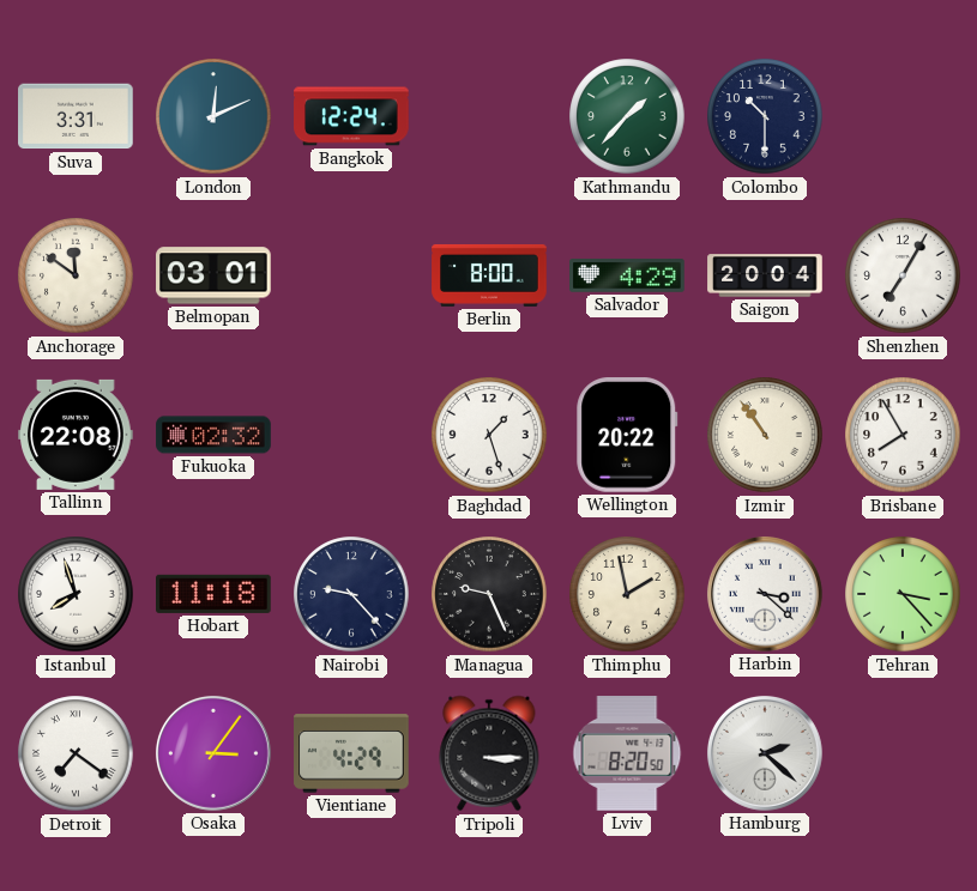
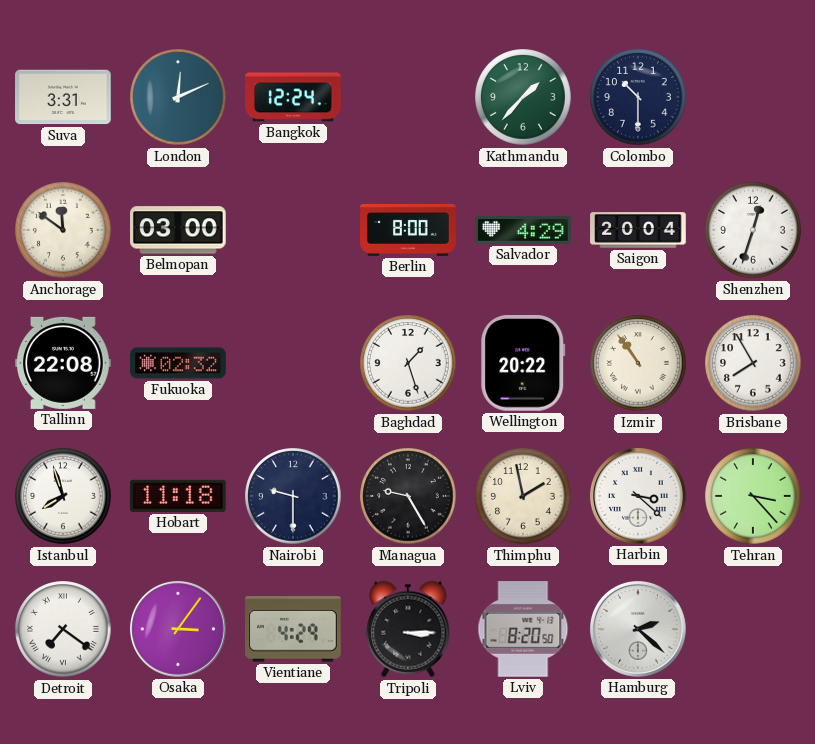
Belmopan: 03:01 -> 03:00 (178, 230)
Shenzhen: 7:05 -> 12:33 (753, 230)
Nairobi: 9:23 -> 9:30 (293, 496)
Managua: 9:26 -> 9:25 (408, 496)
